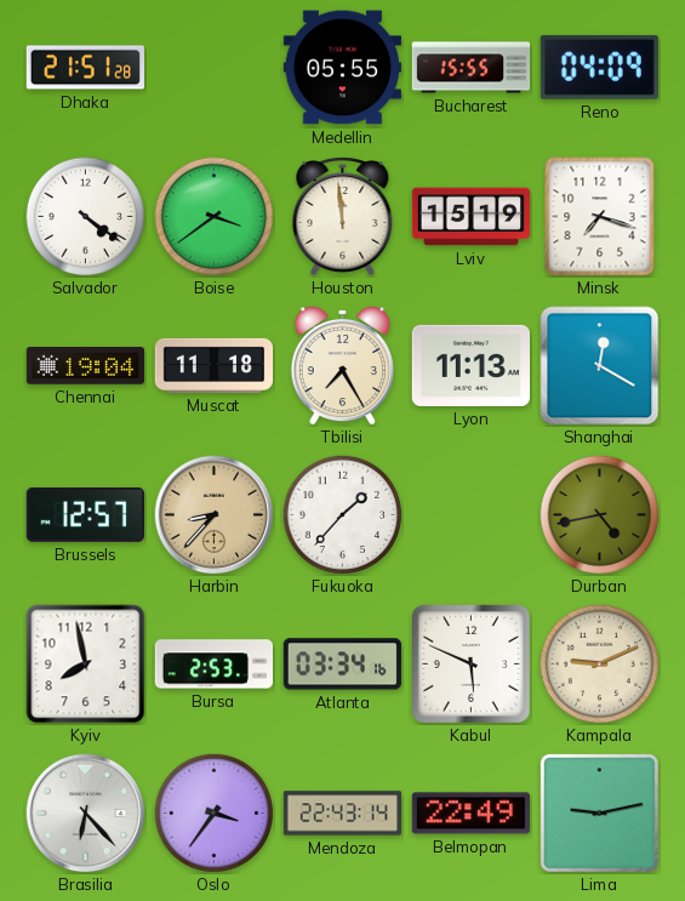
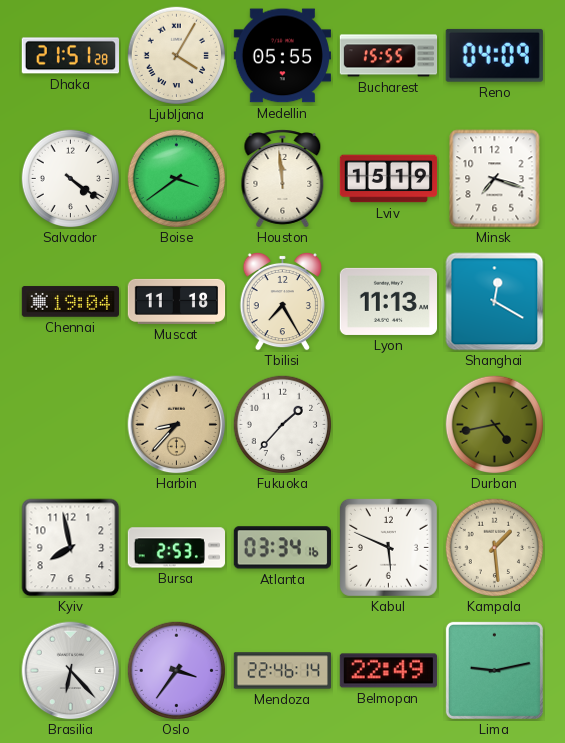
Ljubljana: none -> 4:05 (177, 56)
Brussels: 12:57 -> none (85, 514)
Kampala: 9:11 -> 1:29 (495, 548)
Mendoza: 22:43 -> 22:46 (283, 671)
